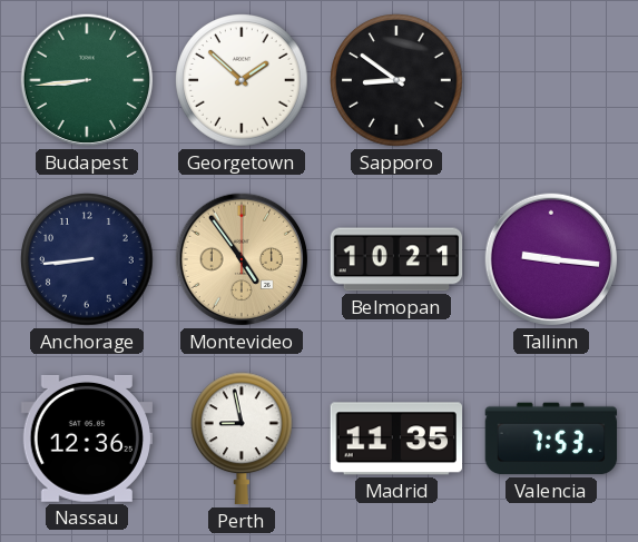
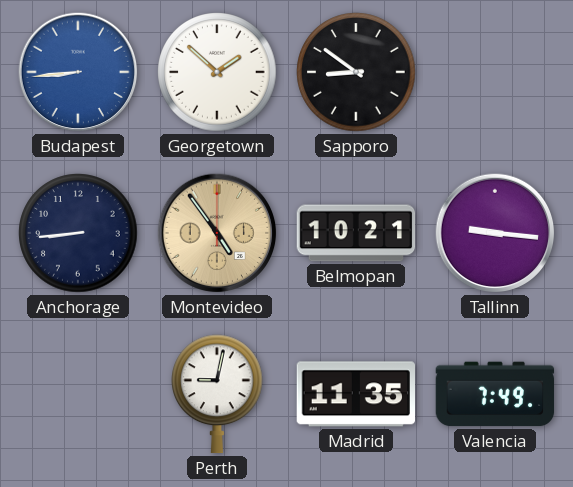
Budapest dial: green -> blue (78, 72)
Nassau: 12:36 -> none (86, 438)
Perth: 8:58 -> 9:02 (218, 394)
Valencia: 7:53 -> 7:49 (495, 394)
